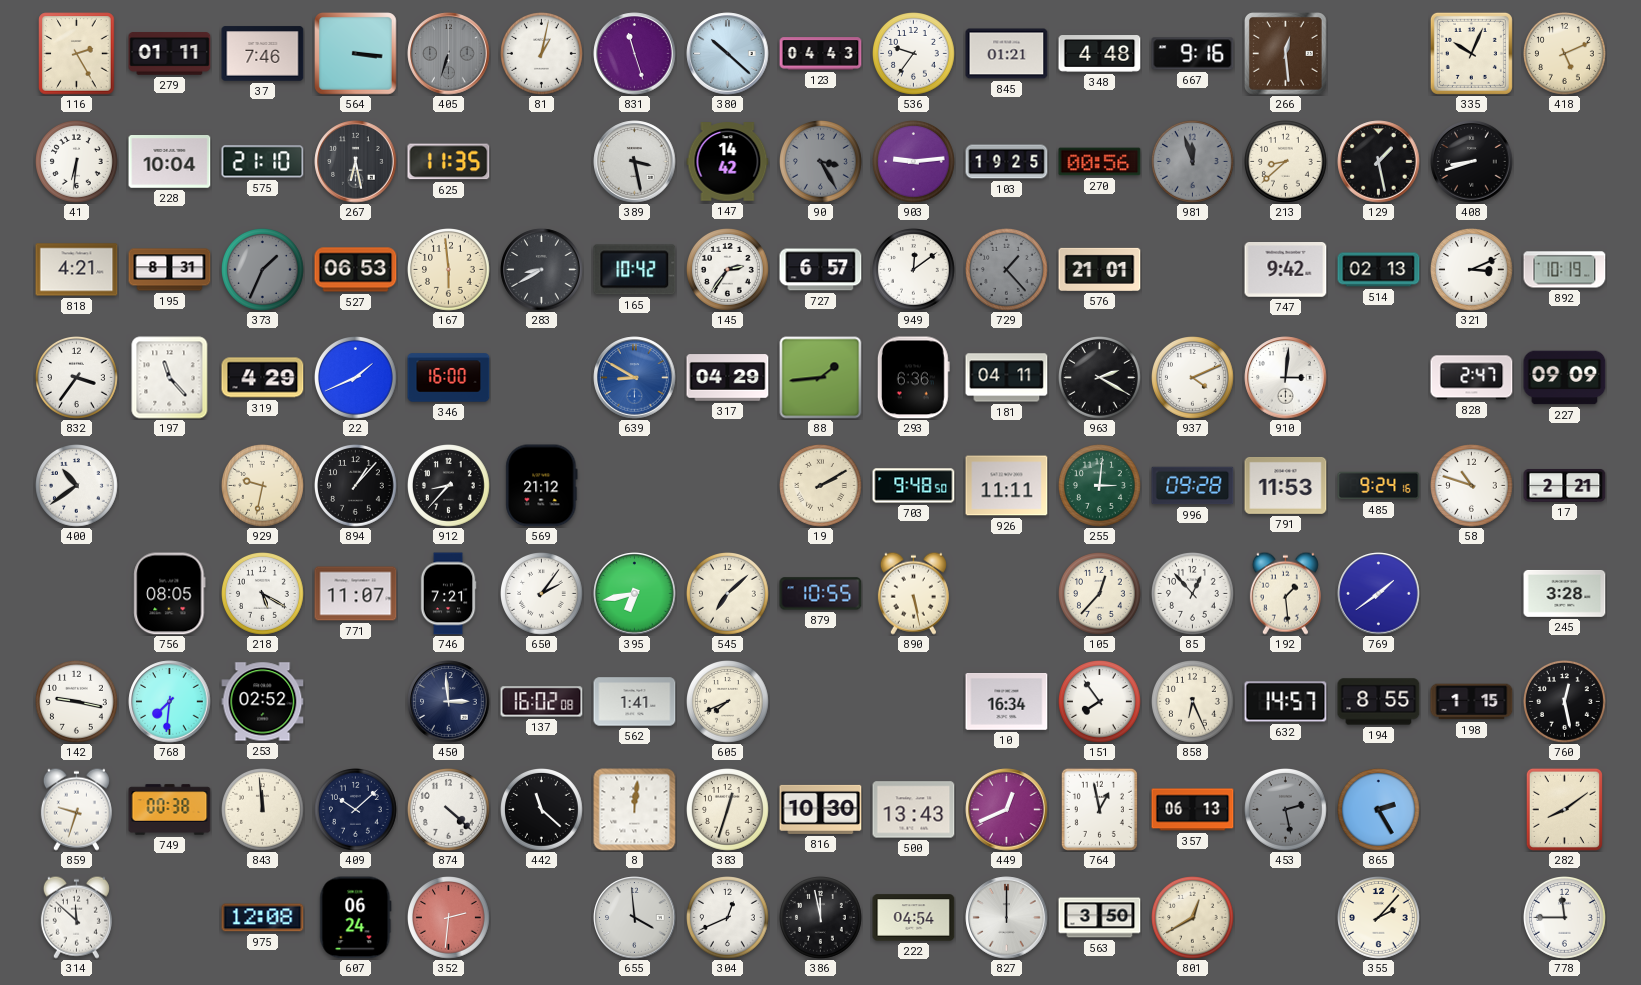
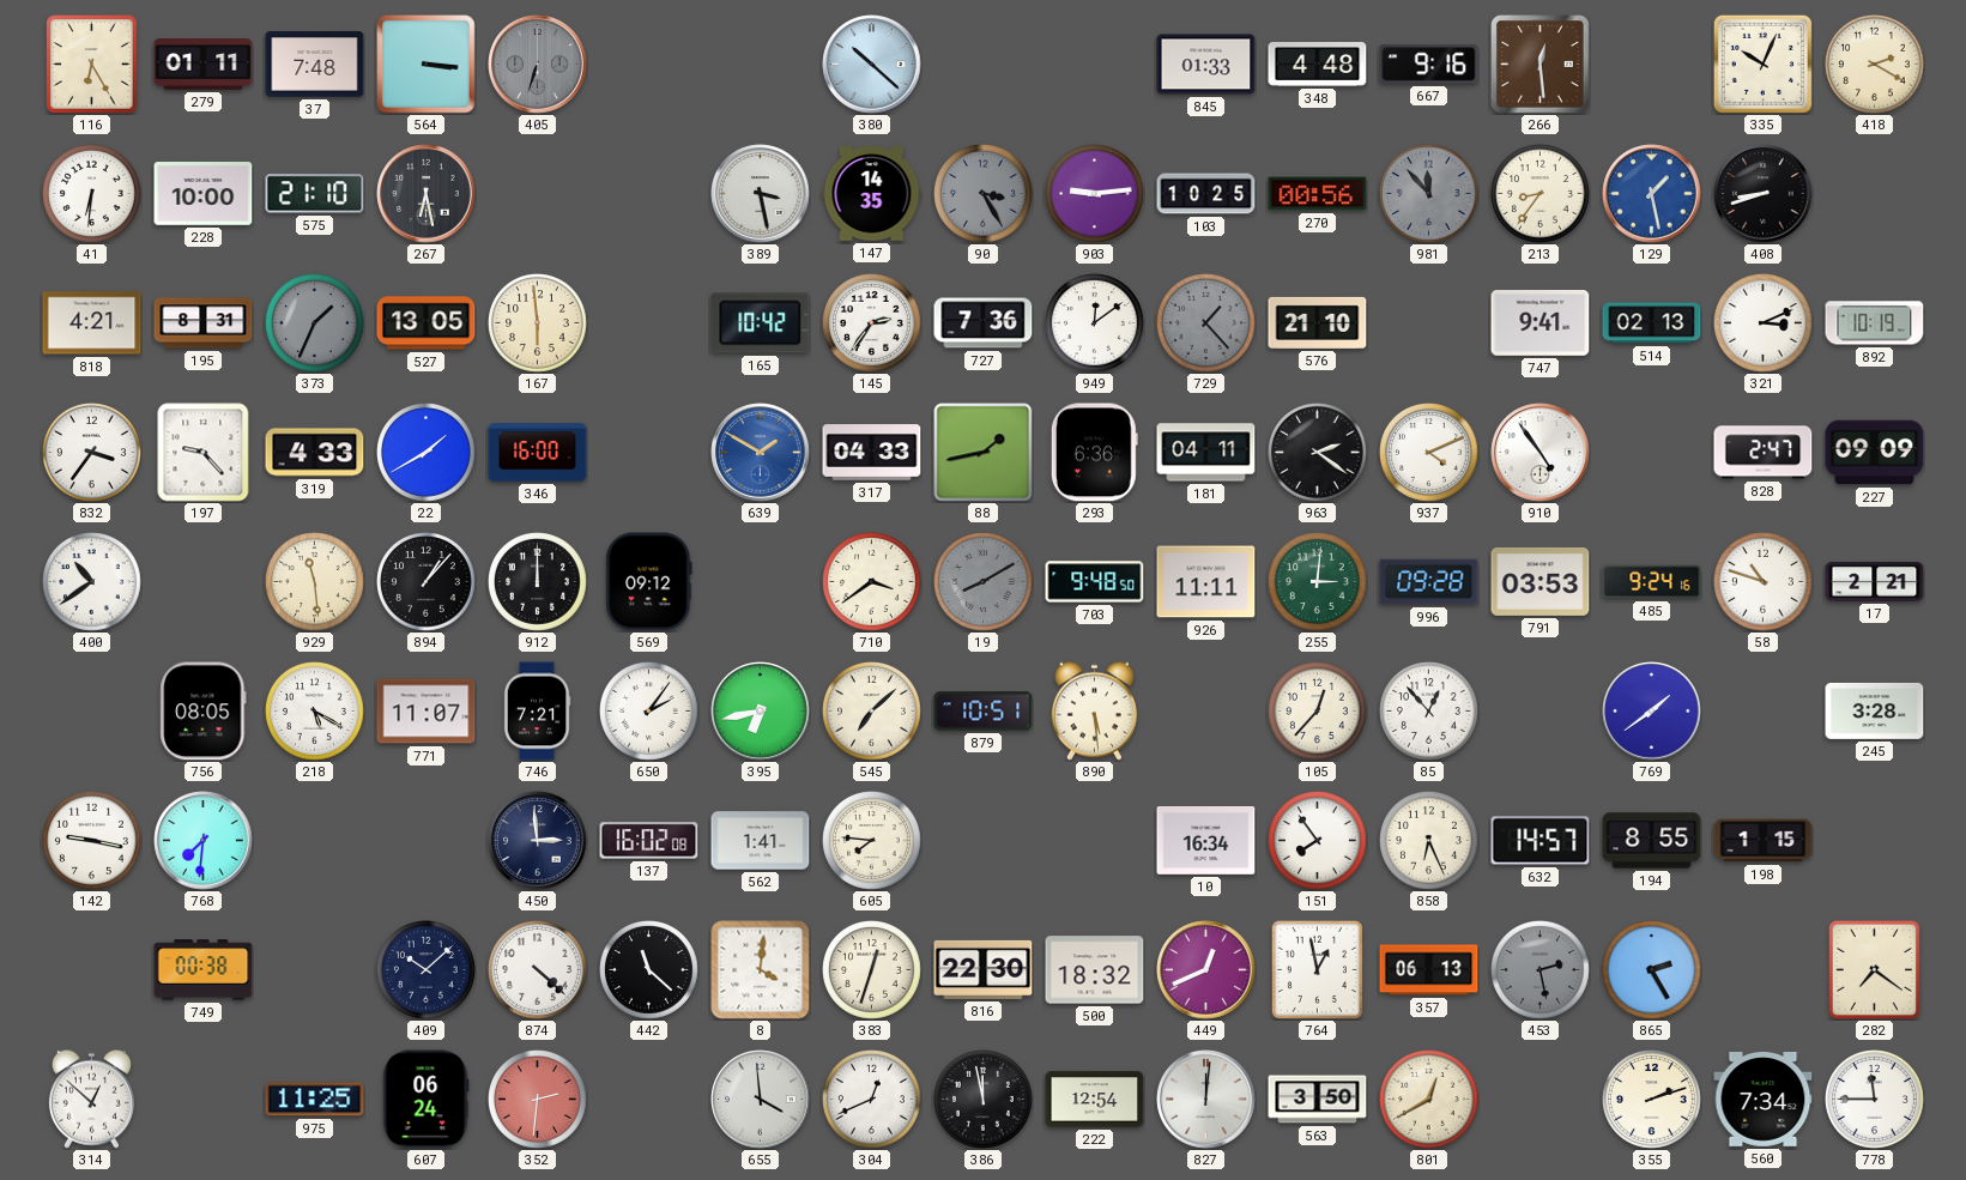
116: 2:25 -> 6:25 (92, 65)
37: 7:46 -> 7:48 (315, 65)
81: 1:02 -> none (542, 54)
831: 11:27 -> none (635, 54)
123: 04:43 -> none (821, 54)
536: 9:36 -> none (914, 54)
845: 01:21 -> 01:33 (1206, 65)
418: 5:11 -> 2:20 (1875, 65)
228: 10:04 -> 10:00 (204, 194)
625: 11:35 -> none (449, 162)
147: 14:42 -> 14:35 (872, 194)
103: 19:25 -> 10:25 (1206, 194)
981: 11:57 -> 11:53 (1429, 194)
213: 8:38 -> 8:36 (1541, 194)
129 dial: black -> blue (1652, 194)
527: 06:53 -> 13:05 (427, 323)
283: 8:40 -> none (542, 270)
727: 6:57 -> 7:36 (984, 323)
576: 21:01 -> 21:10 (1318, 322)
747: 9:42 -> 9:41 (1541, 323)
197: 11:23 -> 9:23 (204, 453)
319: 4:29 -> 4:33 (315, 453)
22: 1:41 -> 1:40 (427, 453)
639: 8:50 -> 1:50 (761, 453)
317: 04:29 -> 04:33 (872, 453)
88: 1:44 -> 1:43 (984, 453)
963: 2:20 -> 2:21 (1318, 453)
910: 3:01 -> 4:54 (1541, 453)
929: 9:32 -> 11:29 (315, 582)
912: 8:37 -> 12:00 (538, 582)
569: 21:12 -> 09:12 (649, 582)
710: none -> 3:39 (872, 582)
19: 2:10 -> 8:10 (984, 582)
19 dial: cream -> grey (984, 582)
791: 11:53 -> 03:53 (1541, 581)
879: 10:55 -> 10:51 (984, 712)
890: 5:28 -> 5:29 (1094, 710)
192: 1:29 -> none (1285, 593)
253: 02:52 -> none (263, 702)
605: 7:41 -> 7:46 (872, 841)
760: 12:28 -> none (1565, 702)
859: 9:33 -> none (76, 809)
843: 11:59 -> none (263, 810)
8: 12:01 -> 4:01 (761, 970)
816: 10:30 -> 22:30 (984, 969)
500: 13:43 -> 18:32 (1095, 970)
282: 8:09 -> 7:21 (1874, 969)
314: 11:52 -> 12:52 (91, 1099)
975: 12:08 -> 11:25 (315, 1100)
222: 04:54 -> 12:54 (1095, 1100)
827: 12:00 -> 12:01 (1206, 1100)
355: 2:07 -> 2:12 (1652, 1100)
560: none -> 7:34 (1764, 1100)
